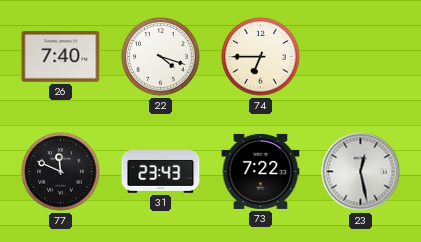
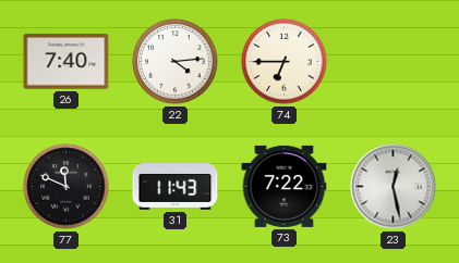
22: 4:18 -> 4:14 (176, 62)
31: 23:43 -> 11:43 (176, 187)
